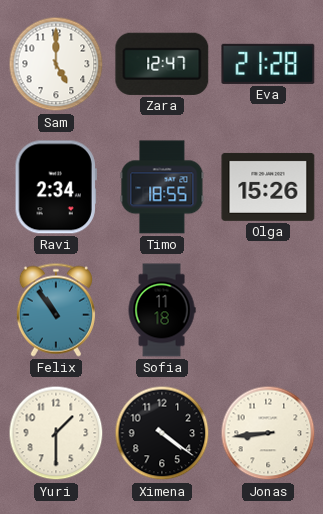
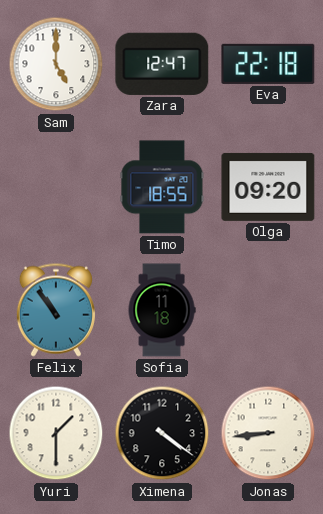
Eva: 21:28 -> 22:18 (268, 64)
Ravi: 2:34 -> none (56, 187)
Olga: 15:26 -> 09:20 (268, 187)
